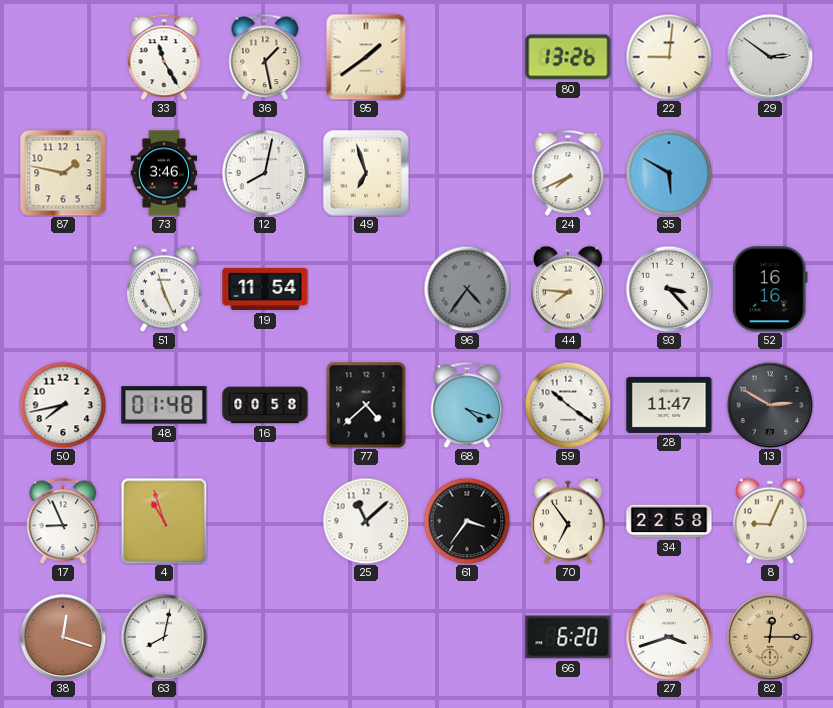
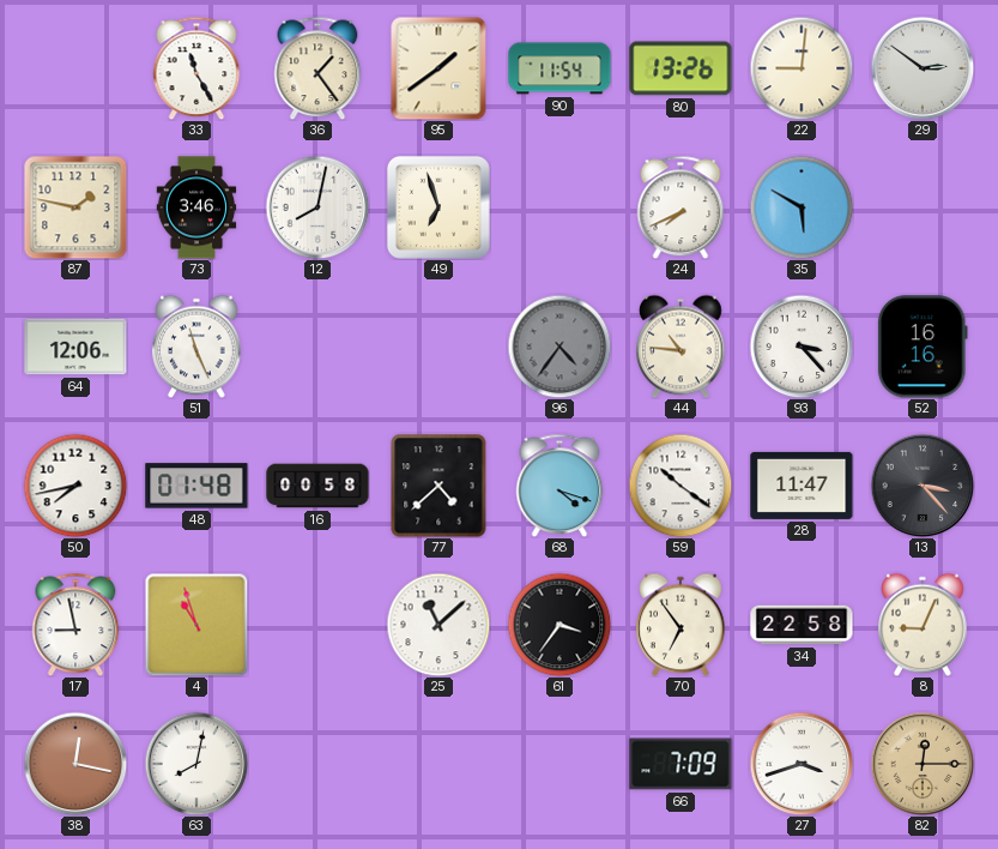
36: 1:28 -> 1:24 (317, 68)
90: none -> 11:54 (560, 68)
64: none -> 12:06 (75, 347)
19: 11:54 -> none (265, 289)
44: 7:46 -> 10:46 (681, 347)
13: 2:50 -> 3:23 (923, 486)
17: 8:56 -> 8:58 (75, 625)
38: 12:18 -> 12:17 (75, 764)
66: 6:20 -> 7:09 (681, 764)
